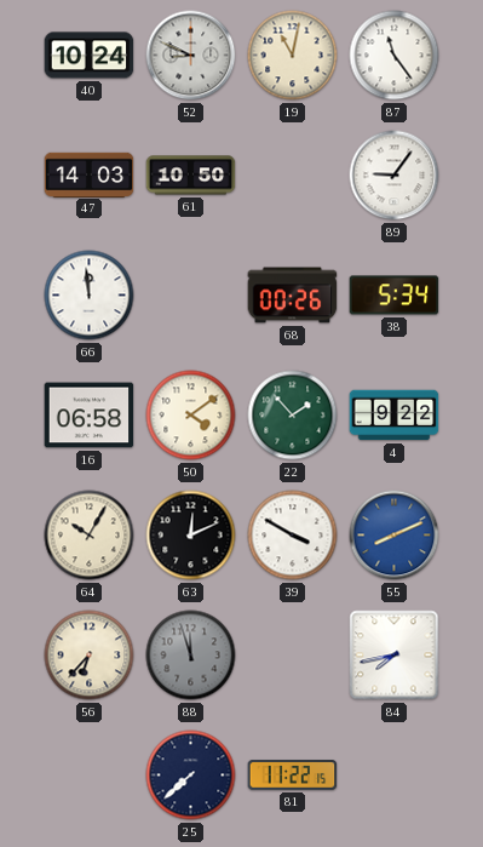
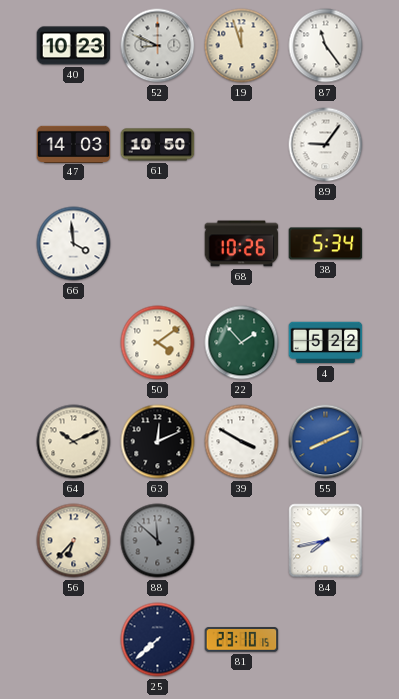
40: 10:24 -> 10:23 (74, 46)
19: 11:02 -> 11:57 (242, 46)
66: 11:59 -> 3:59 (74, 244)
68: 00:26 -> 10:26 (242, 244)
16: 06:58 -> none (90, 416)
4: 9:22 -> 5:22 (326, 343)
64: 10:05 -> 10:11 (74, 442)
88: 11:57 -> 11:52 (158, 541)
81: 11:22 -> 23:10 (242, 640)
